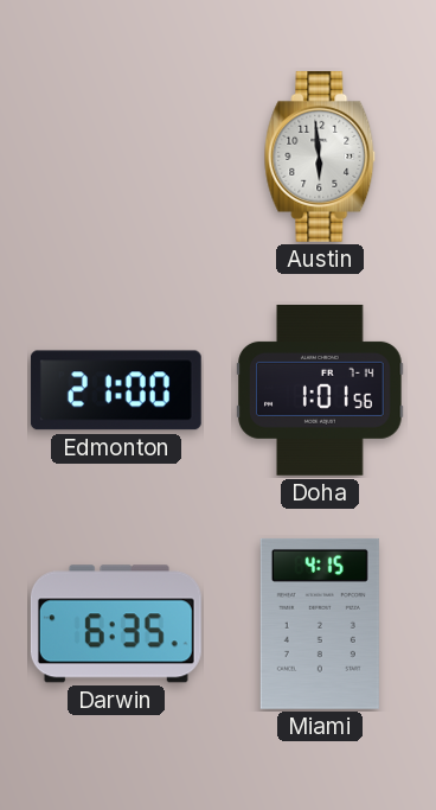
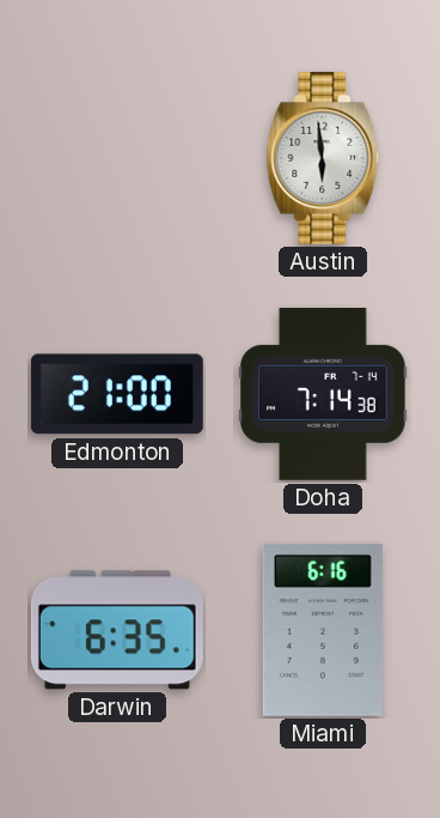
Doha: 1:01 -> 7:14 (323, 394)
Miami: 4:15 -> 6:16 (323, 630)
